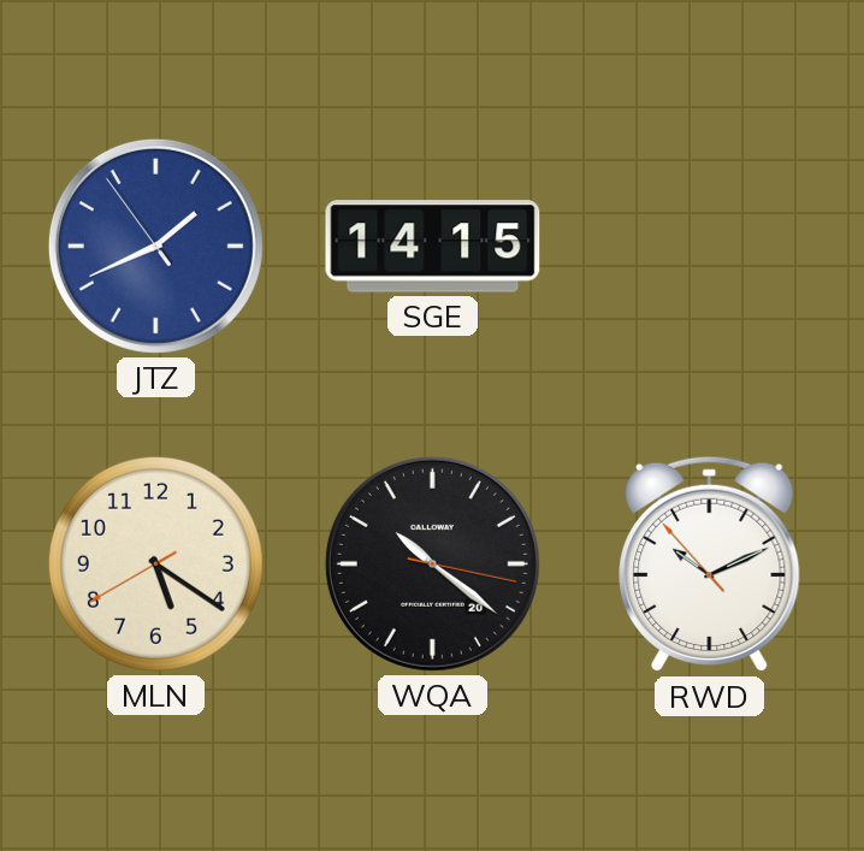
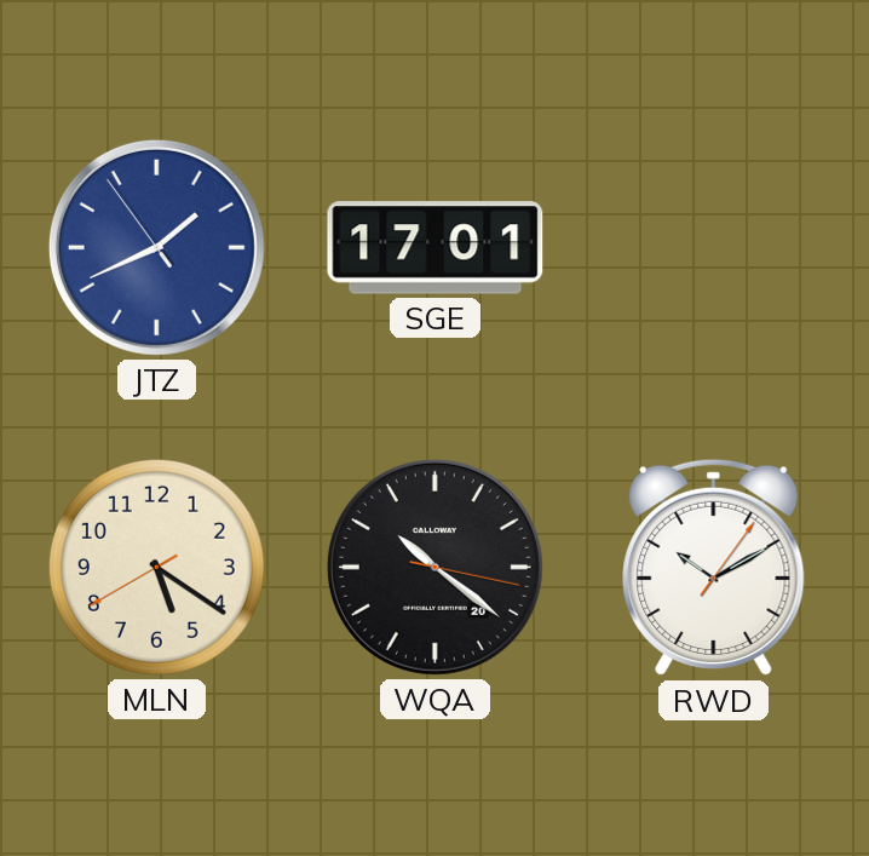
SGE: 14:15 -> 17:01 (436, 248)
RWD: 10:10:53 -> 10:10:06 (714, 568)
